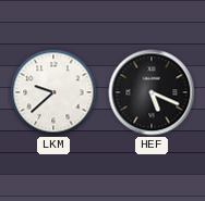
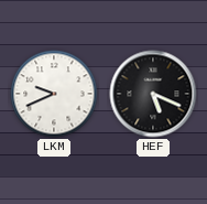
LKM: 9:38 -> 9:41 (54, 94)
